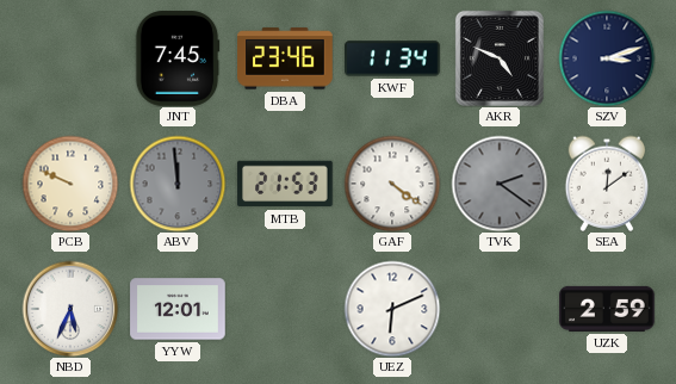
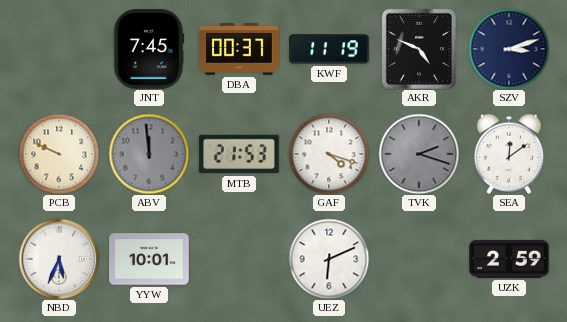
DBA: 23:46 -> 00:37 (239, 49)
KWF: 11:34 -> 11:19 (329, 49)
GAF: 4:21 -> 4:18 (329, 154)
TVK: 2:21 -> 2:18 (419, 154)
YYW: 12:01 -> 10:01 (149, 259)
